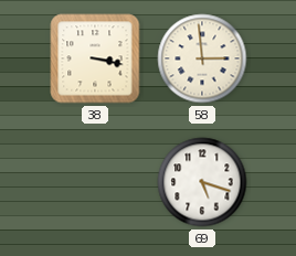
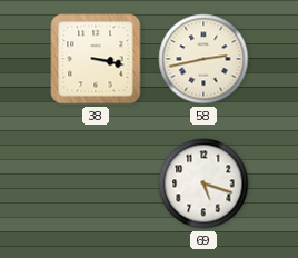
58: 2:59 -> 2:43 (203, 59)
